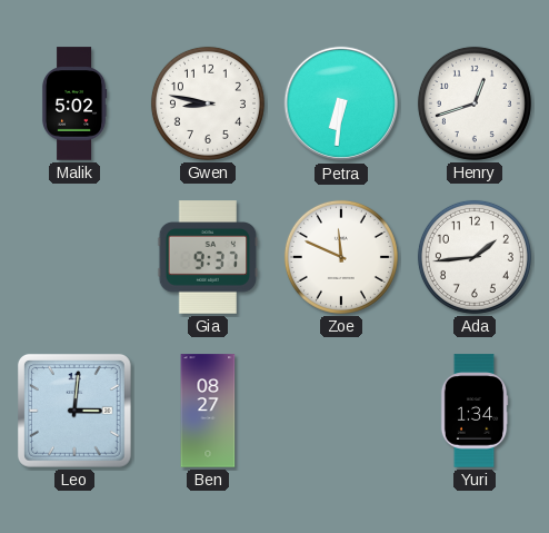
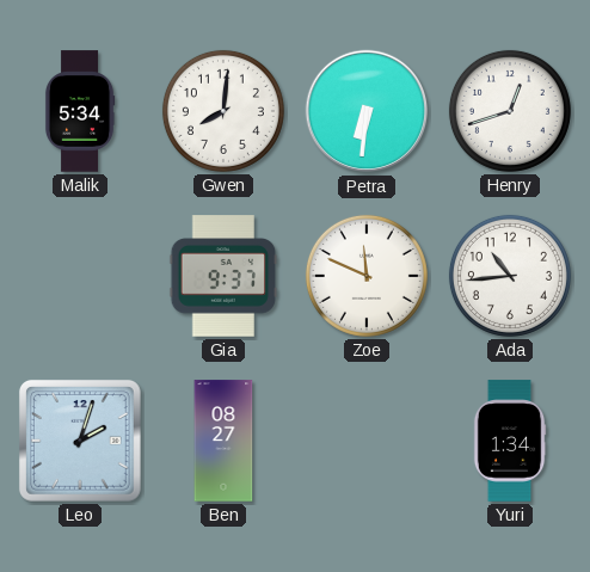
Malik: 5:02 -> 5:34 (80, 111)
Gwen: 8:47 -> 8:01 (223, 111)
Ada: 1:44 -> 10:44 (510, 276)
Leo: 3:01 -> 2:03 (80, 441)
